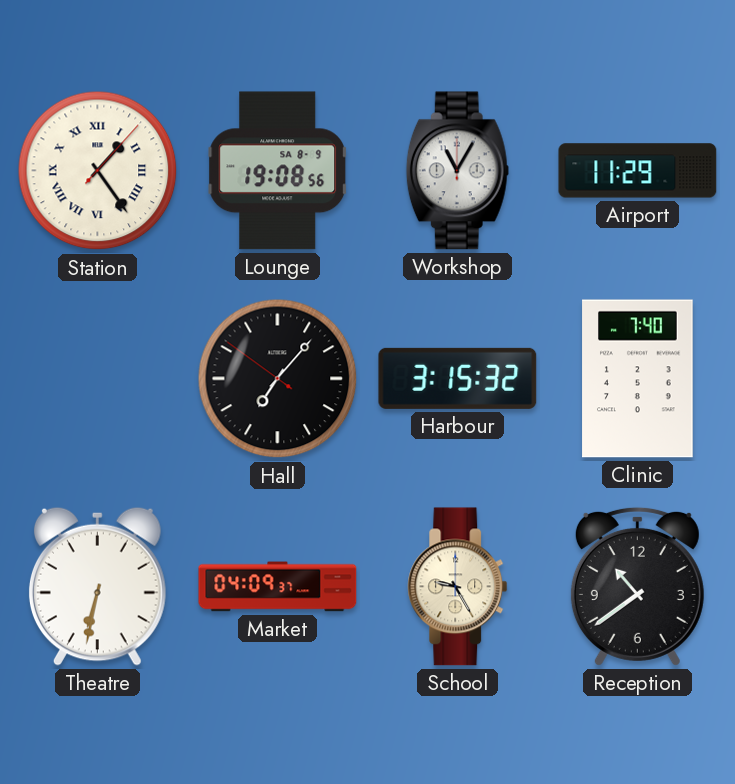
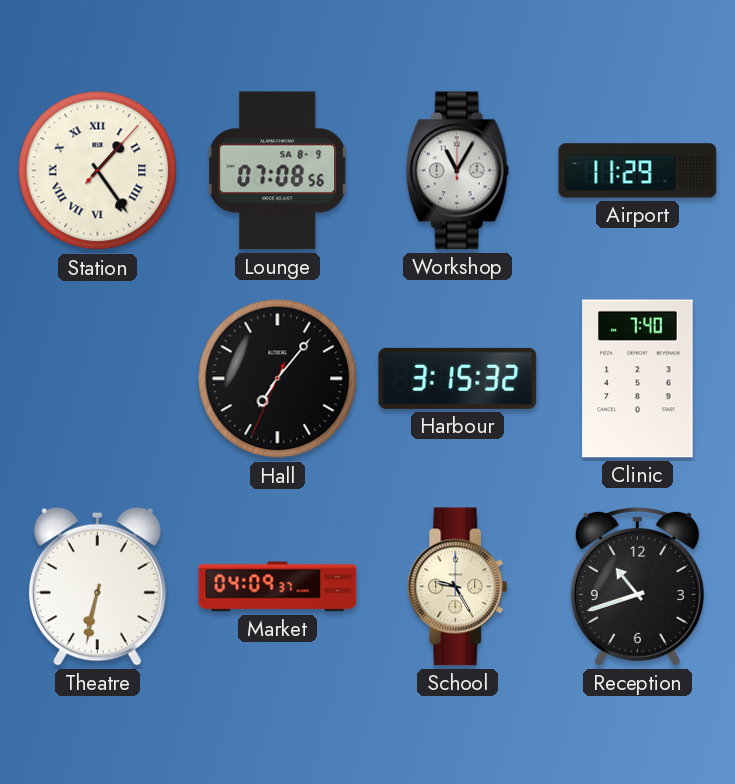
Lounge: 19:08 -> 07:08 (278, 171)
Hall: 7:06:51 -> 7:06:34 (278, 379)
Reception: 10:39 -> 10:42 (637, 586)
